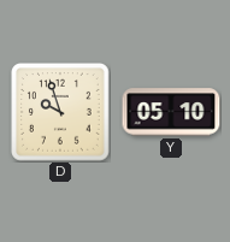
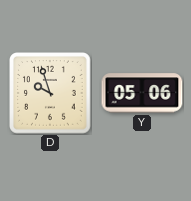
Y: 05:10 -> 05:06 (142, 93)
